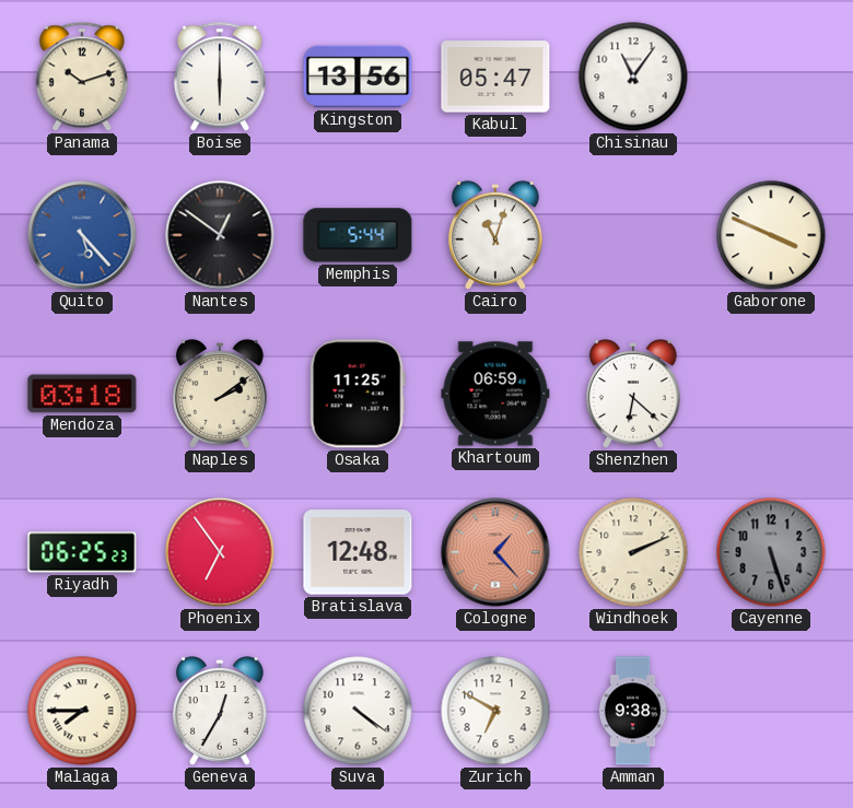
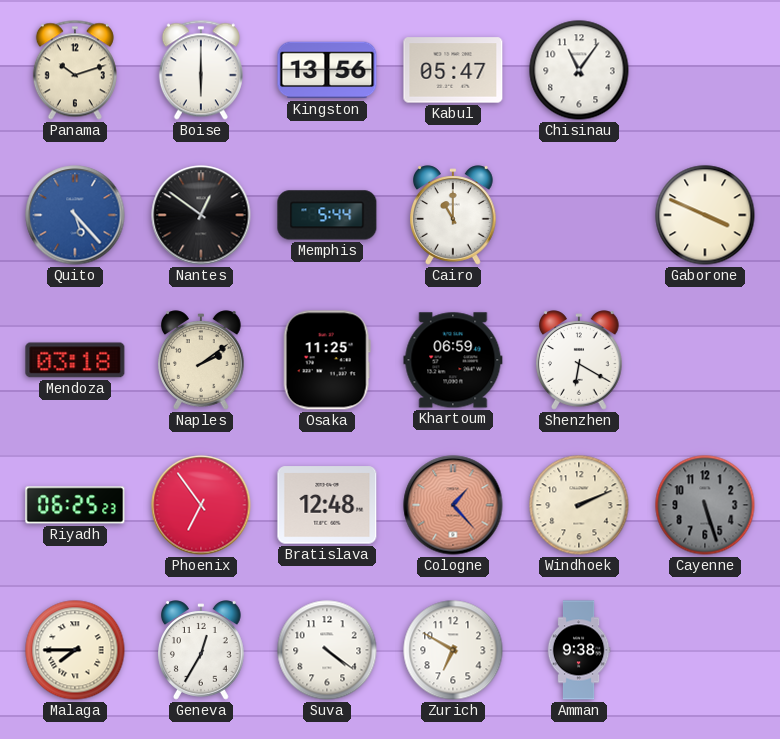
Cairo: 11:03 -> 11:00 (454, 215)
Shenzhen: 6:22 -> 6:20 (580, 360)
